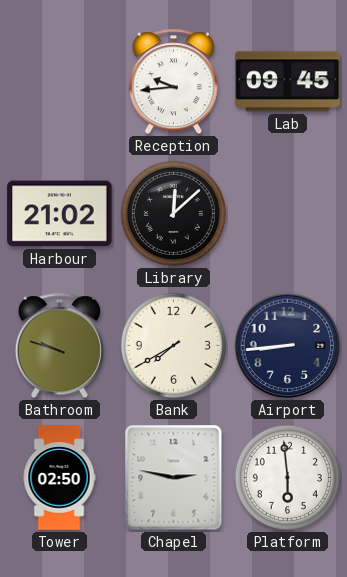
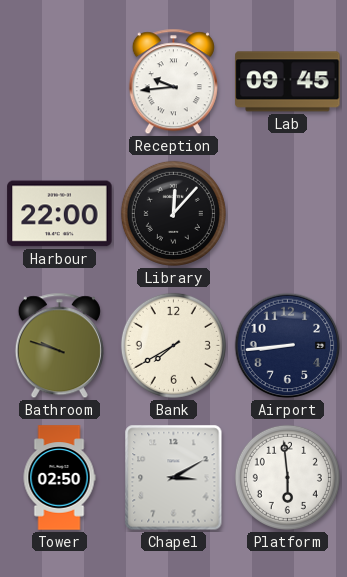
Harbour: 21:02 -> 22:00 (60, 214)
Library: 12:08 -> 12:07 (173, 213)
Chapel: 2:47 -> 3:10 (174, 478)
